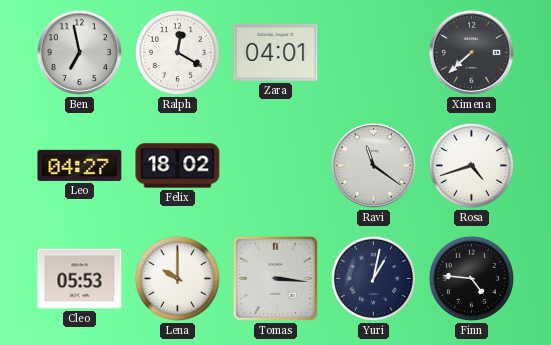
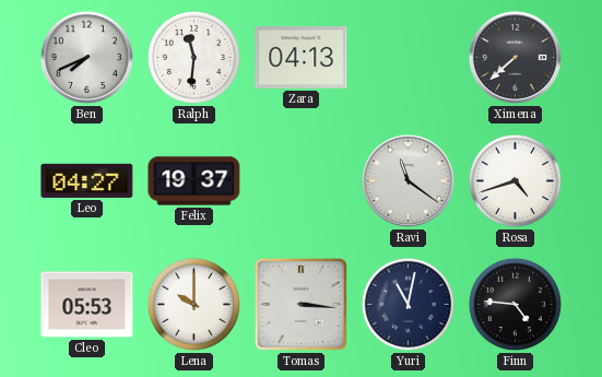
Ben: 6:58 -> 7:41 (86, 57)
Ralph: 12:20 -> 11:31 (193, 57)
Zara: 04:01 -> 04:13 (302, 58)
Felix: 18:02 -> 19:37 (194, 181)
Yuri: 1:02 -> 11:02 (408, 304)
